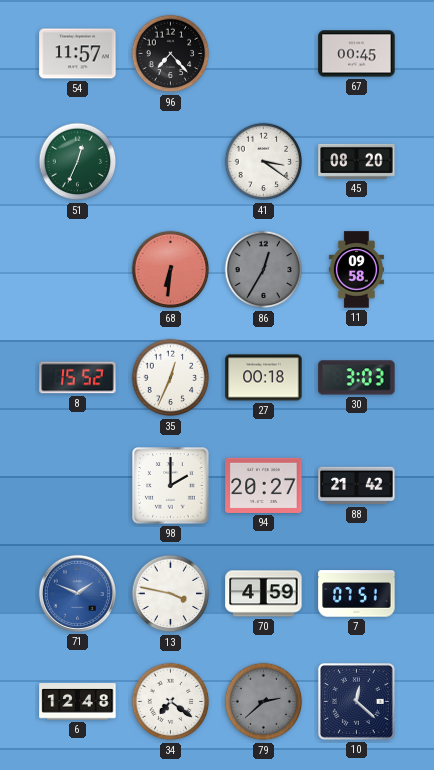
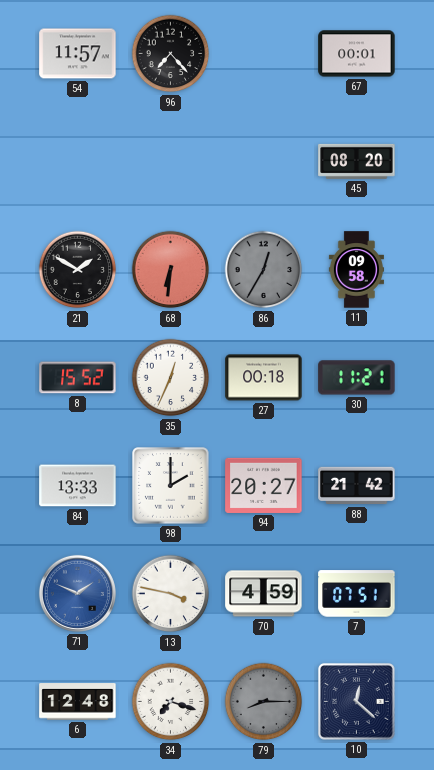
67: 00:45 -> 00:01 (357, 54)
51: 12:34 -> none (78, 162)
41: 3:21 -> none (264, 162)
21: none -> 1:50 (78, 270)
30: 3:03 -> 11:21 (357, 378)
84: none -> 13:33 (78, 486)
34: 7:21 -> 7:18 (171, 702)
79: 2:38 -> 8:15 (264, 702)
